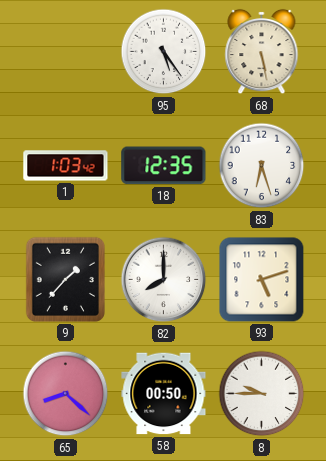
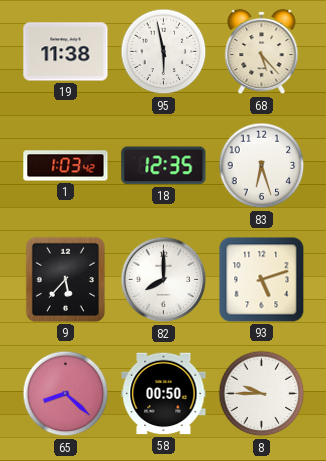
19: none -> 11:38 (66, 52)
95: 5:24 -> 5:58 (164, 52)
68: 5:28 -> 5:23 (262, 52)
9: 1:37 -> 5:37 (65, 279)
